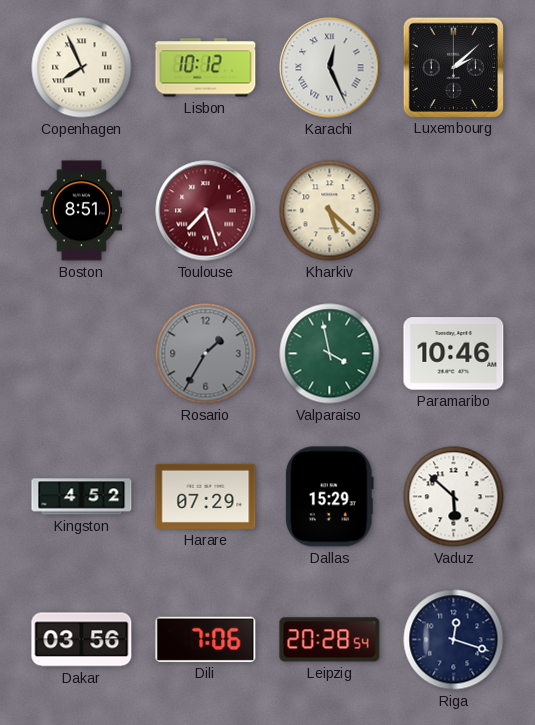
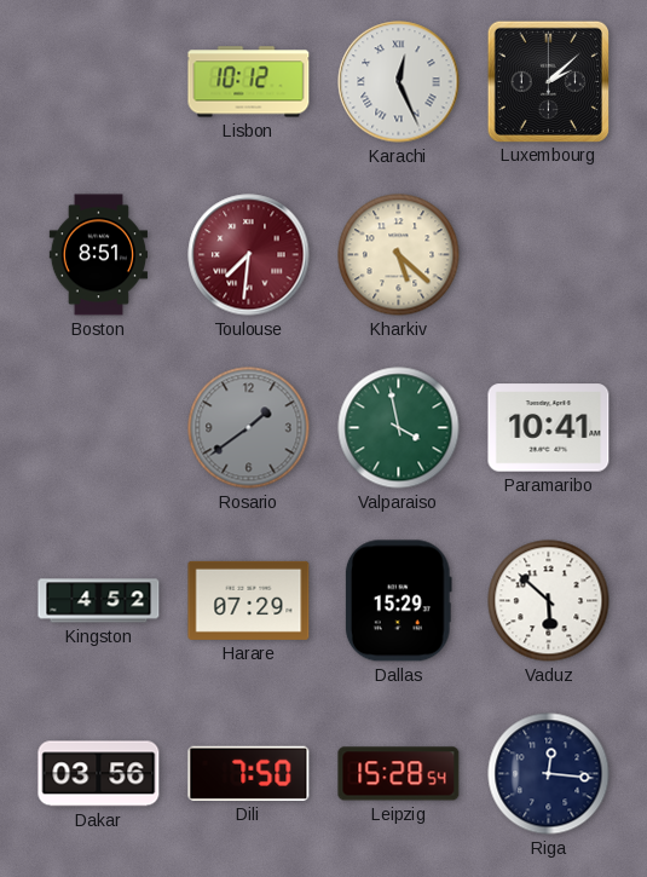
Copenhagen: 7:56 -> none (82, 68)
Toulouse: 7:27 -> 7:31 (249, 255)
Rosario: 1:35 -> 1:39 (249, 428)
Paramaribo: 10:46 -> 10:41 (549, 428)
Dili: 7:06 -> 7:50 (249, 773)
Leipzig: 20:28 -> 15:28 (399, 774)
Riga: 12:18 -> 12:16 (549, 774)
